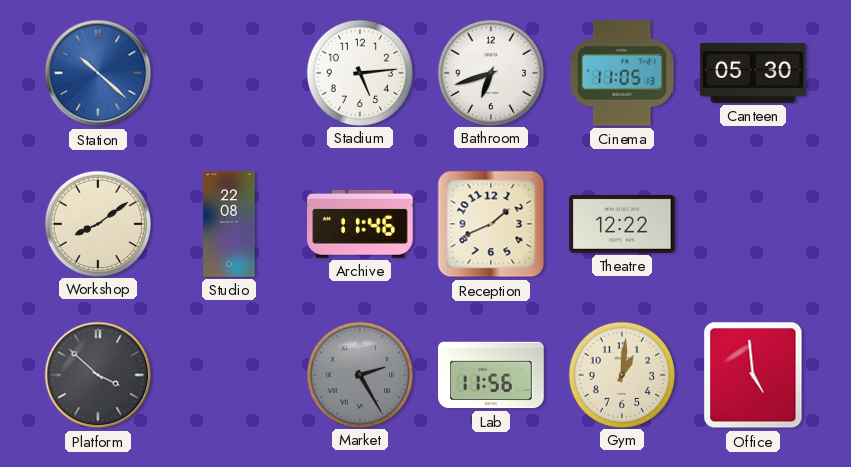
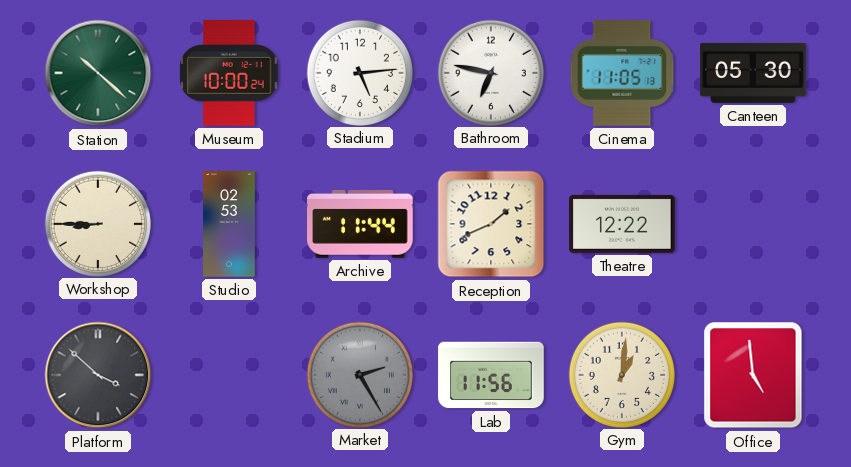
Station dial: blue -> green (98, 73)
Museum: none -> 10:00 (229, 73)
Bathroom: 6:42 -> 6:47 (490, 72)
Workshop: 8:09 -> 8:45 (97, 223)
Studio: 22:08 -> 02:53 (229, 224)
Archive: 11:46 -> 11:44 (360, 224)
